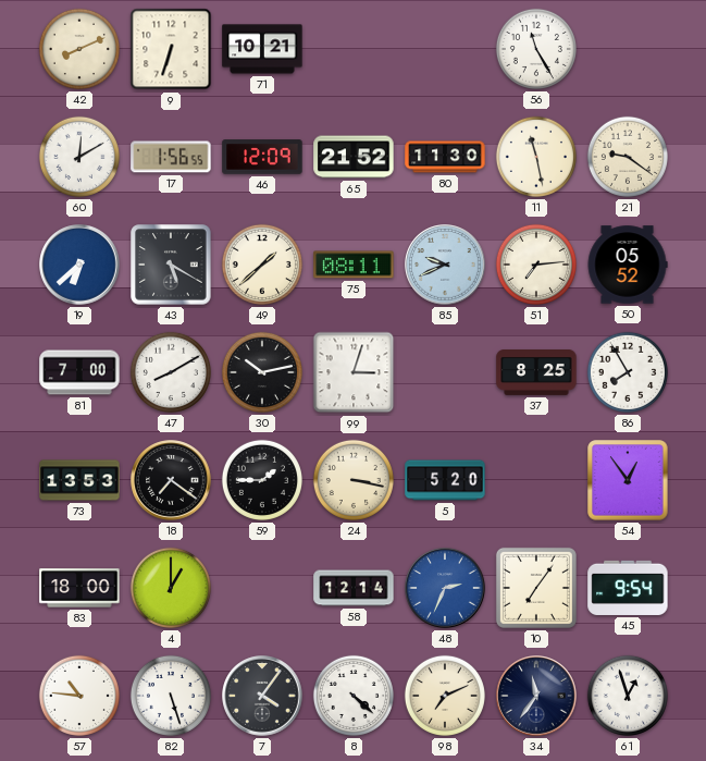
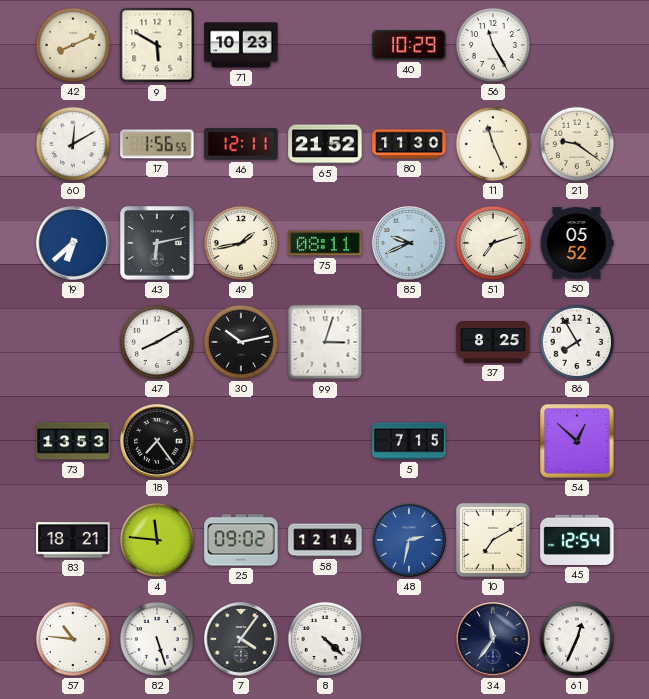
9: 6:33 -> 5:50 (157, 45)
71: 10:21 -> 10:23 (241, 45)
40: none -> 10:29 (409, 45)
46: 12:09 -> 12:11 (241, 144)
11: 11:28 -> 11:26 (493, 144)
43: 5:20 -> 6:13 (157, 243)
49: 1:38 -> 1:43 (241, 243)
51: 7:14 -> 7:12 (493, 243)
81: 7:00 -> none (79, 372)
18: 7:21 -> 7:24 (157, 441)
59: 1:45 -> none (262, 480)
24: 3:17 -> none (354, 480)
5: 5:20 -> 7:15 (409, 441)
54: 12:54 -> 12:52 (577, 441)
83: 18:00 -> 18:21 (73, 540)
4: 1:00 -> 11:46 (157, 540)
25: none -> 09:02 (241, 540)
48: 2:34 -> 2:32 (409, 540)
10: 7:06 -> 7:10 (493, 540)
45: 9:54 -> 12:54 (577, 540)
98: 7:11 -> none (445, 696)
61: 12:57 -> 12:34 (577, 639)
